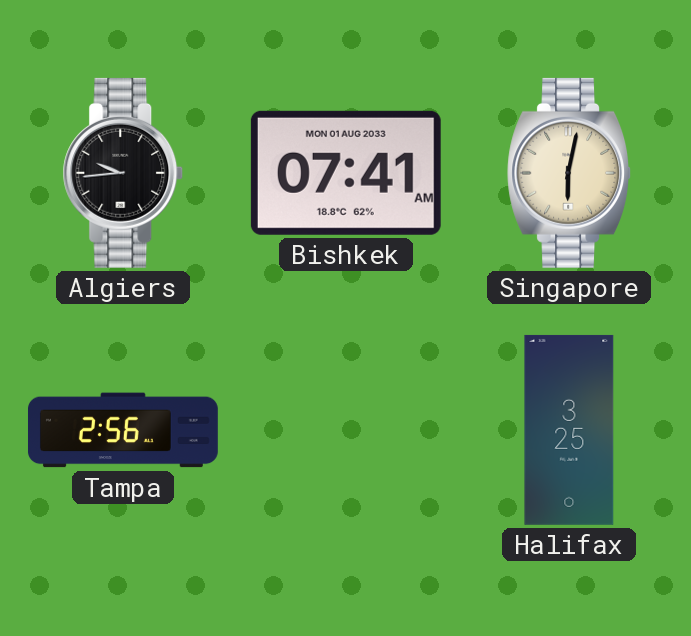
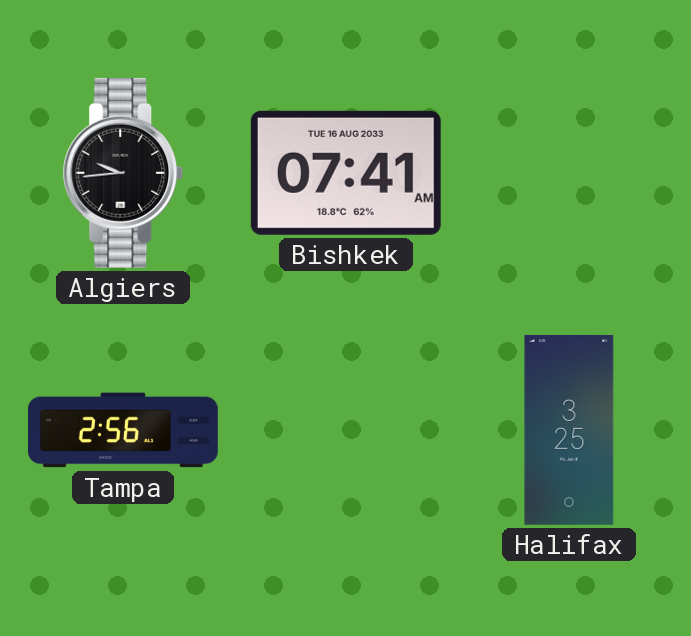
Bishkek date: MON 01 AUG 2033 -> TUE 16 AUG 2033 (346, 173)
Singapore: 6:02 -> none (569, 173)
